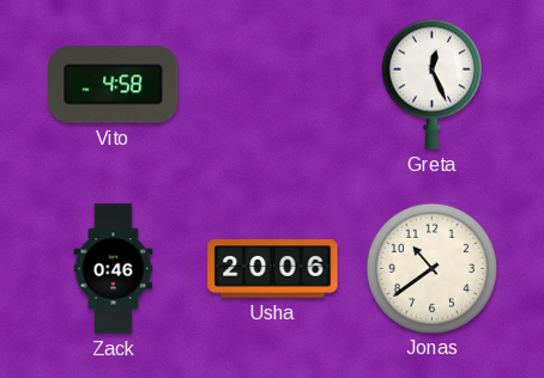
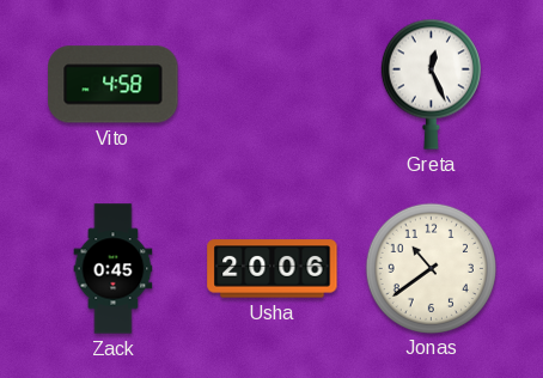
Zack: 0:46 -> 0:45 (114, 269)
